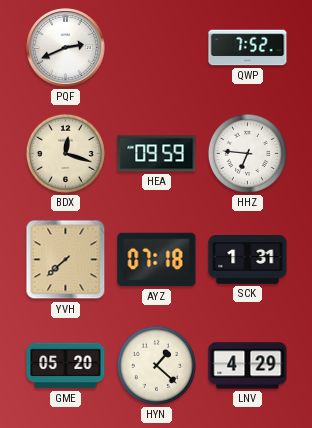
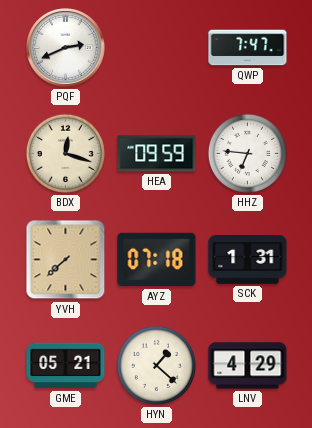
QWP: 7:52 -> 7:47 (248, 48)
GME: 05:20 -> 05:21 (66, 366)
